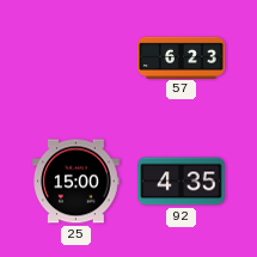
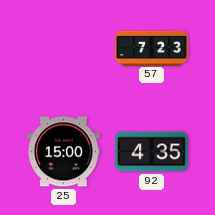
57: 6:23 -> 7:23 (152, 48)
